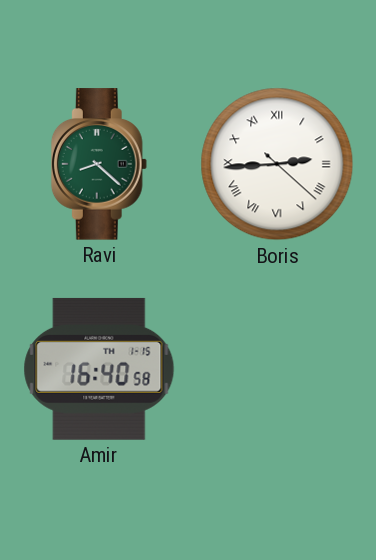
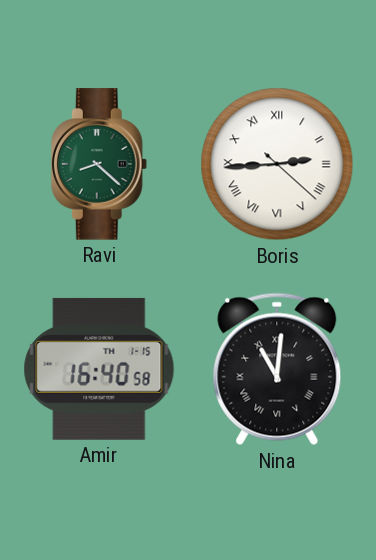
Nina: none -> 11:01 (277, 369)
